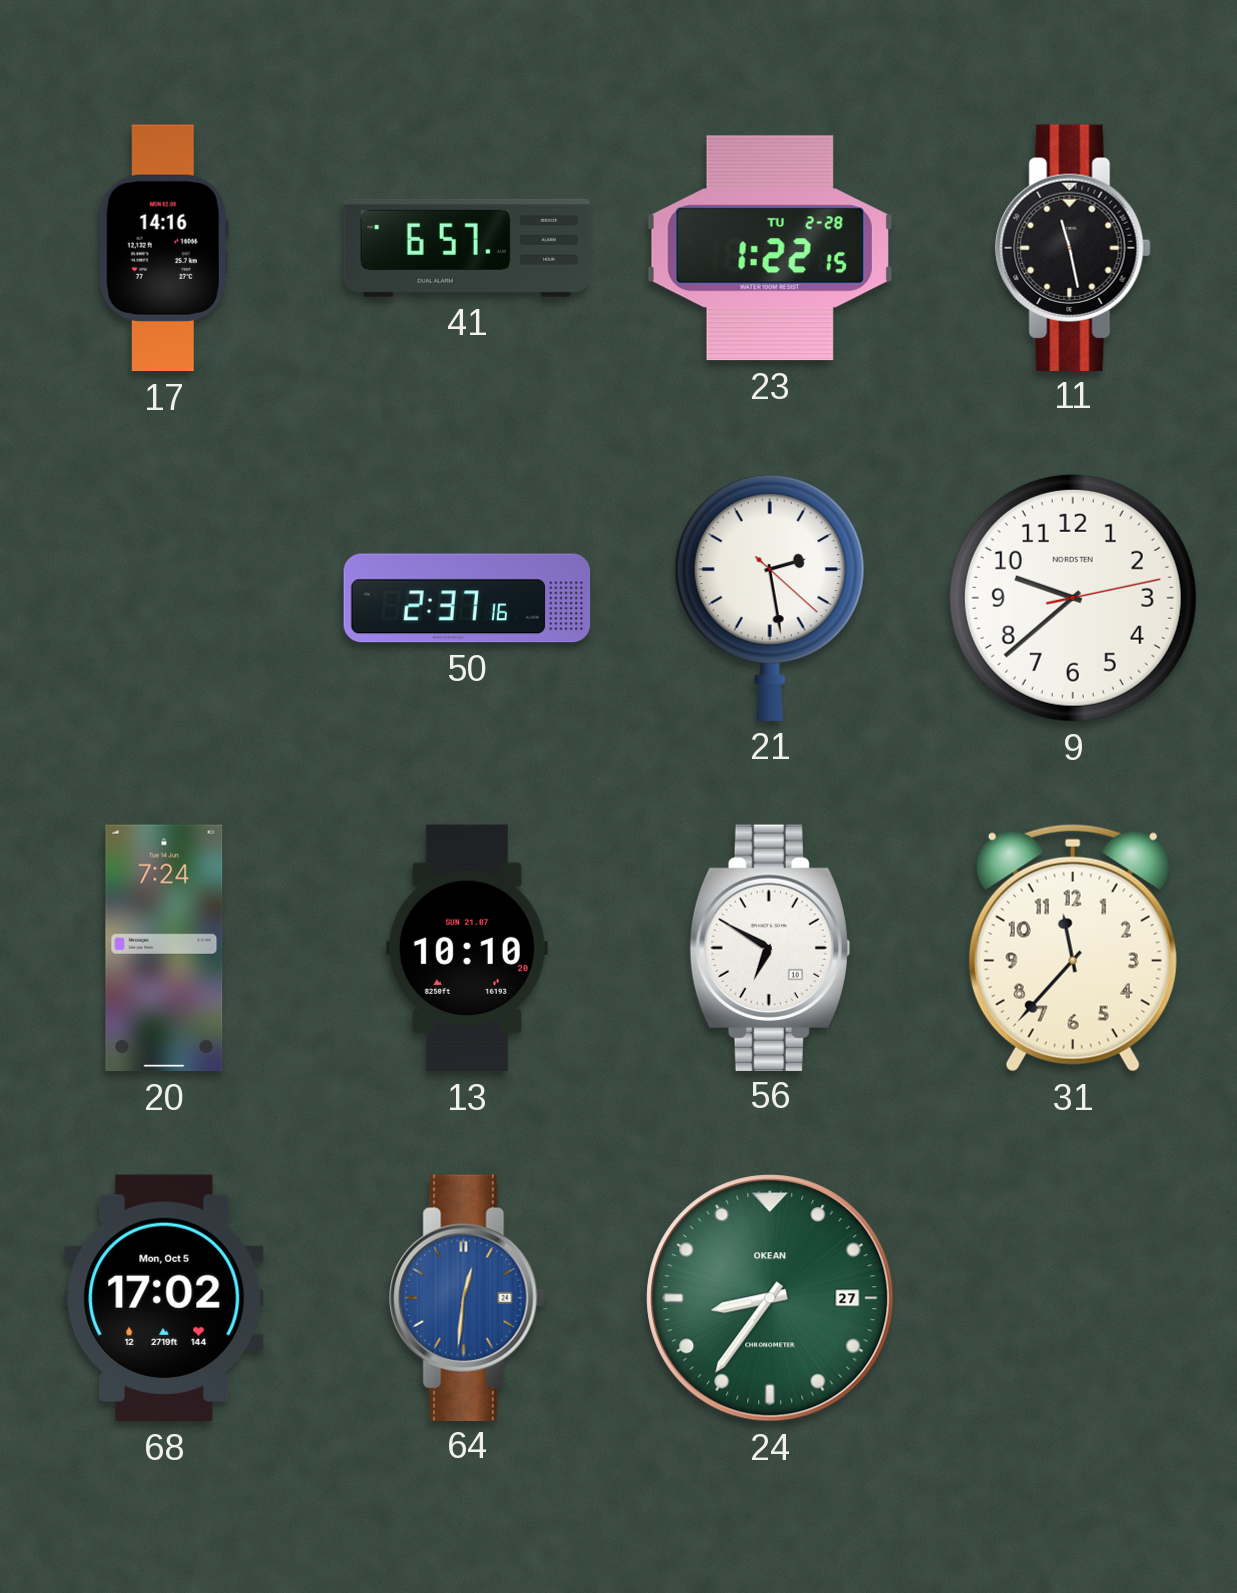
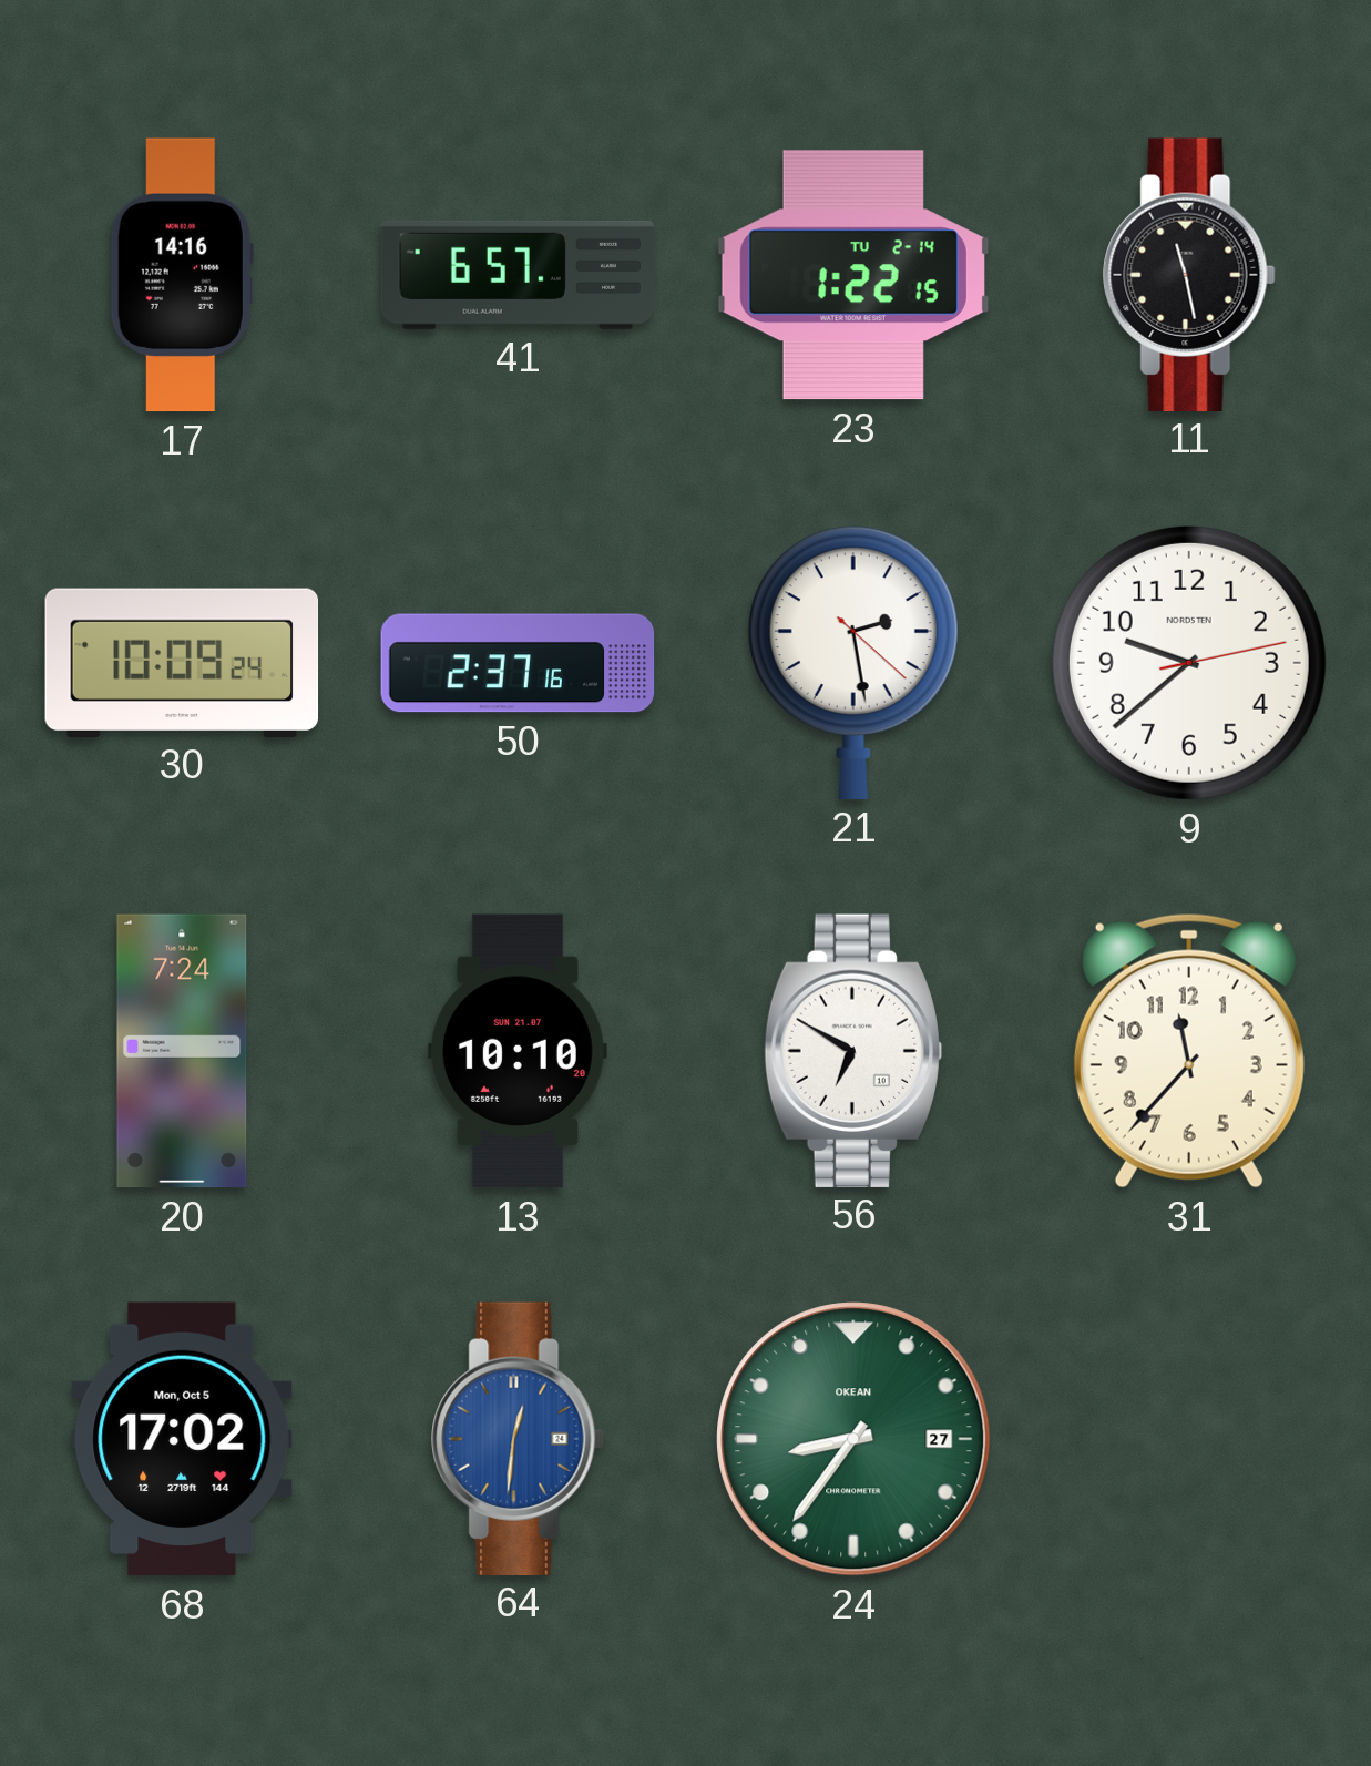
23 date: TU 2-28 -> TU 2-14 (853, 275)
30: none -> 10:09 (182, 662)
